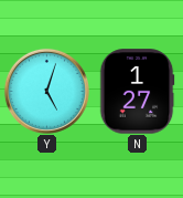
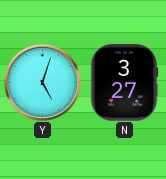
N: 1:27 -> 3:27 (124, 83)
